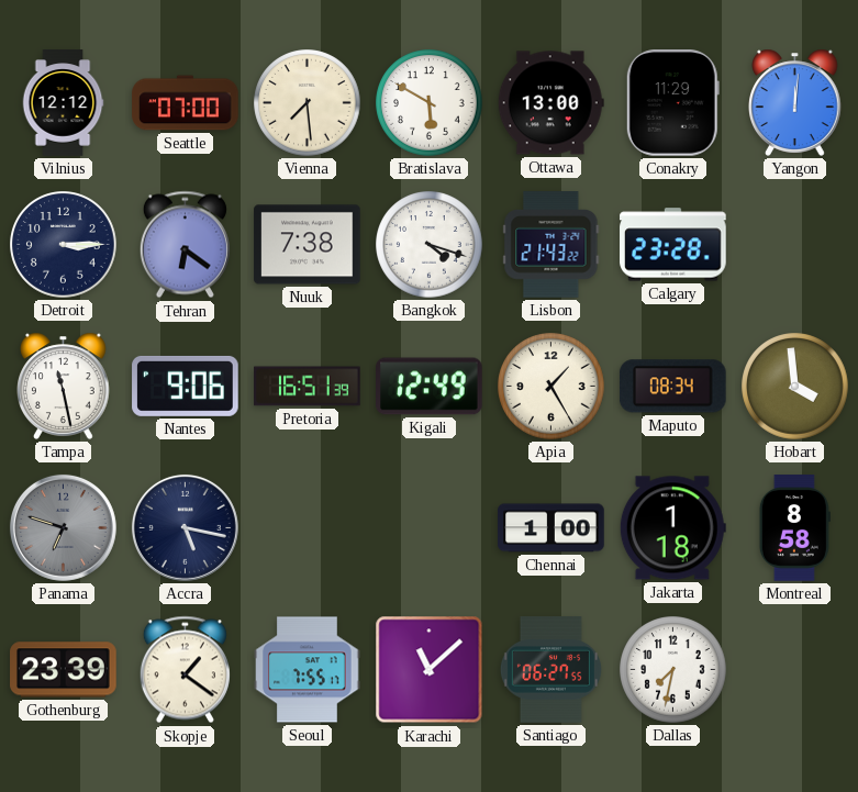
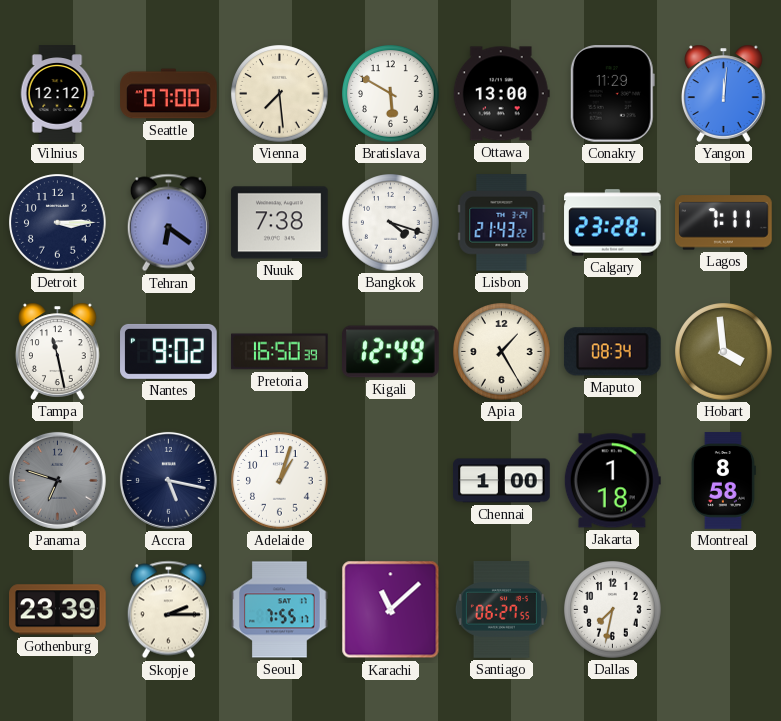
Lagos: none -> 7:11 (724, 223)
Nantes: 9:06 -> 9:02 (169, 351)
Pretoria: 16:51 -> 16:50 (280, 352)
Adelaide: none -> 1:03 (280, 481)
Skopje: 1:21 -> 2:15 (168, 610)
